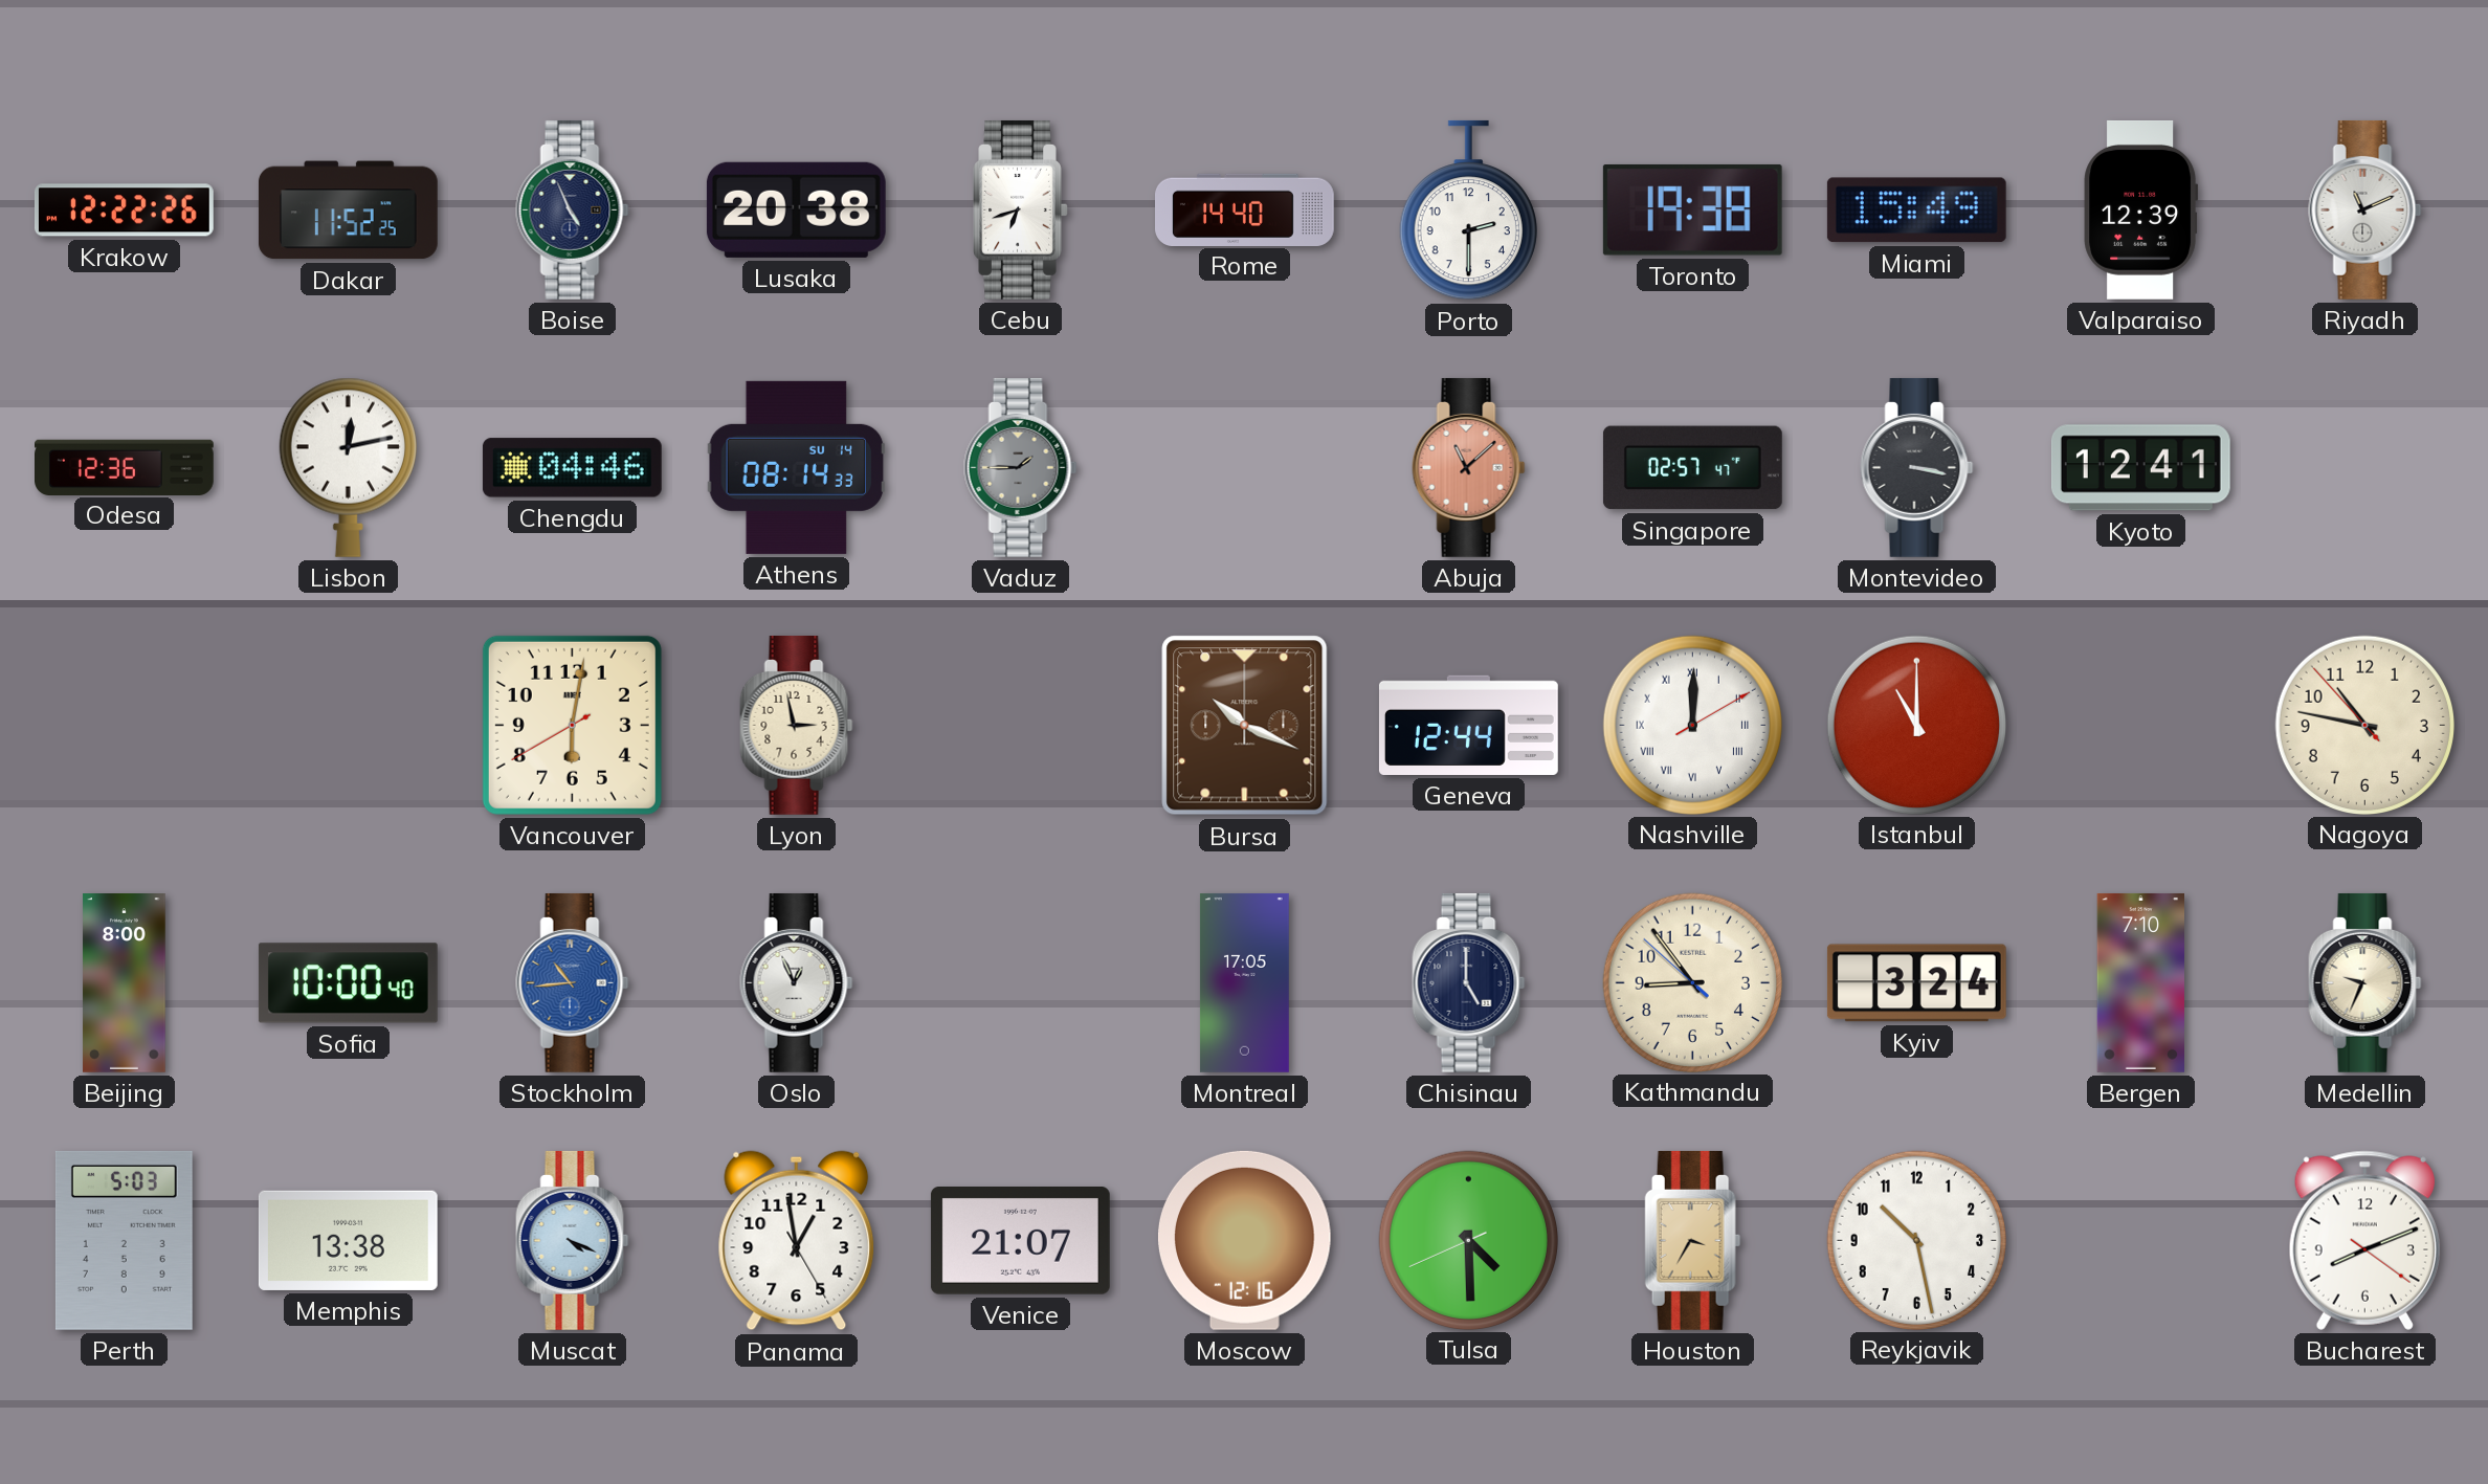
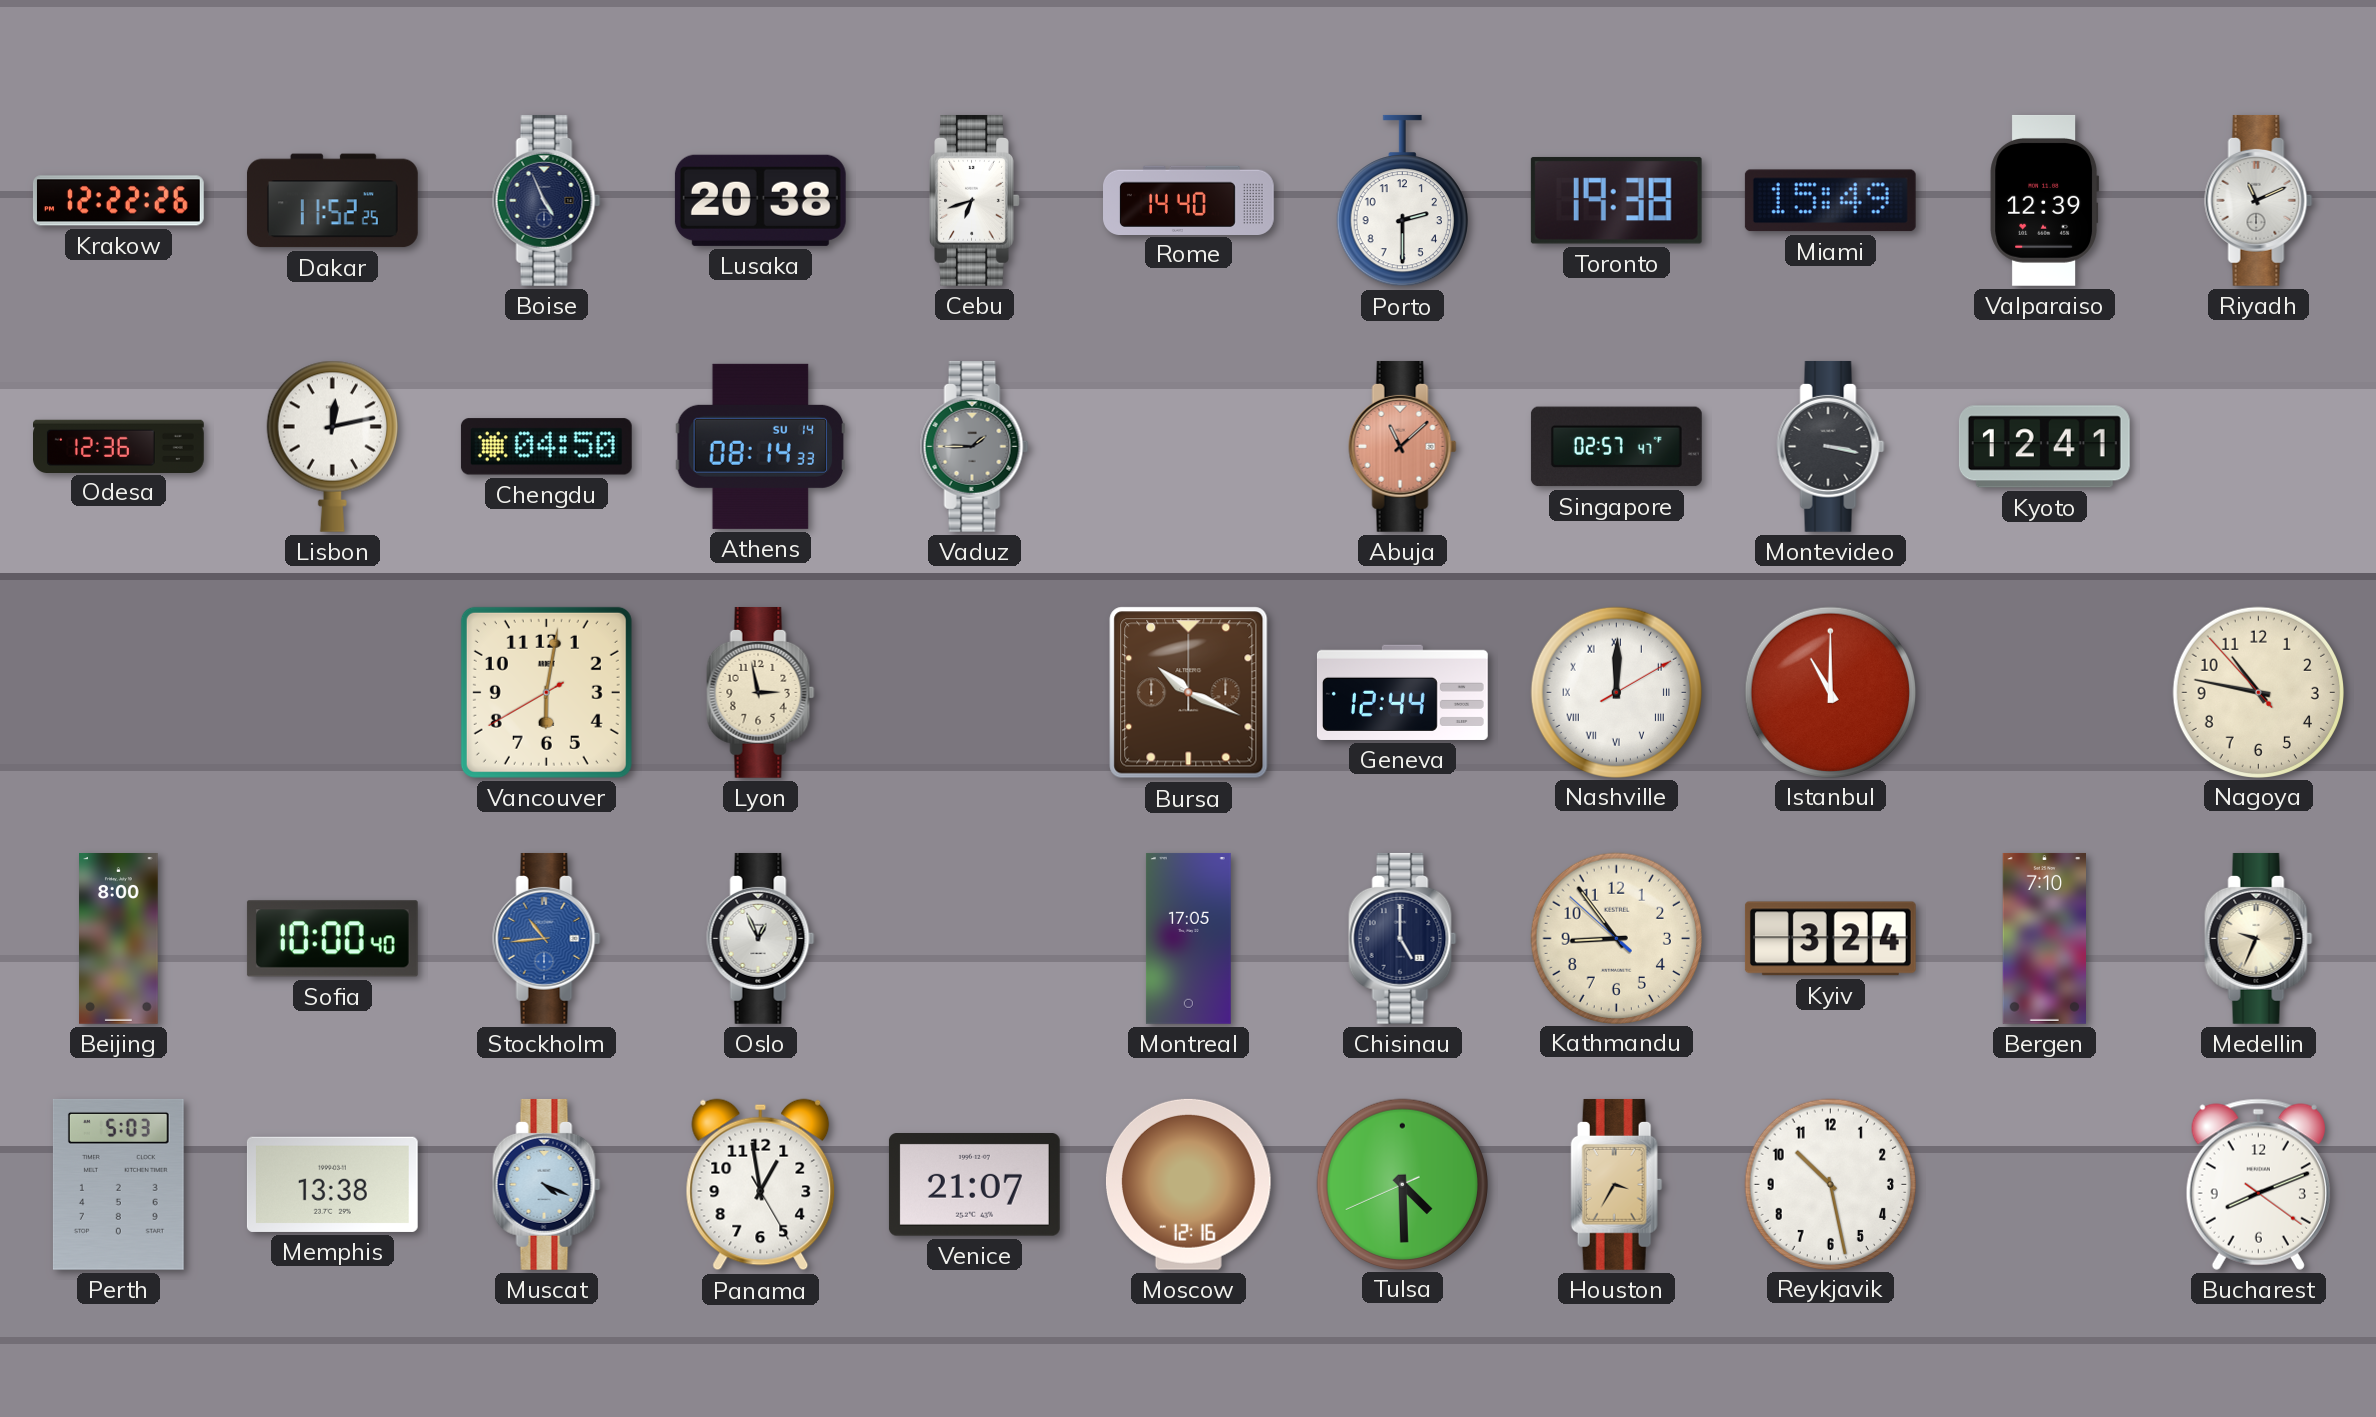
Chengdu: 04:46 -> 04:50 (546, 447)
